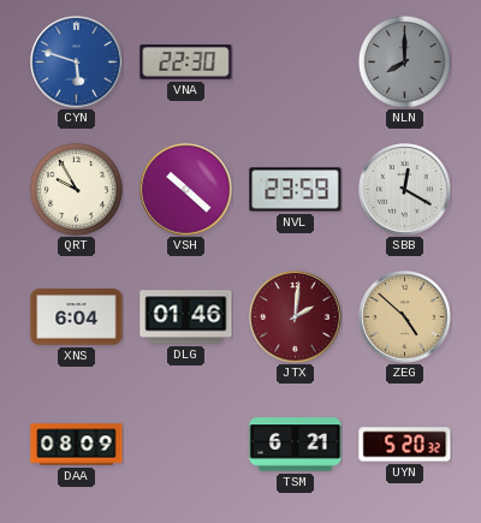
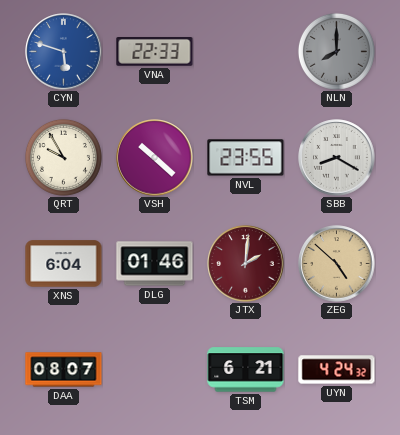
VNA: 22:30 -> 22:33 (155, 52)
NVL: 23:59 -> 23:55 (246, 158)
SBB: 12:20 -> 8:20 (337, 158)
DAA: 08:09 -> 08:07 (64, 370)
UYN: 5:20 -> 4:24 (337, 370)
